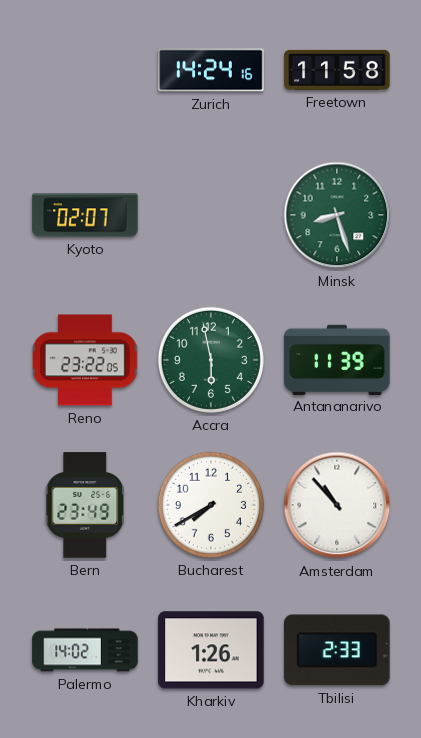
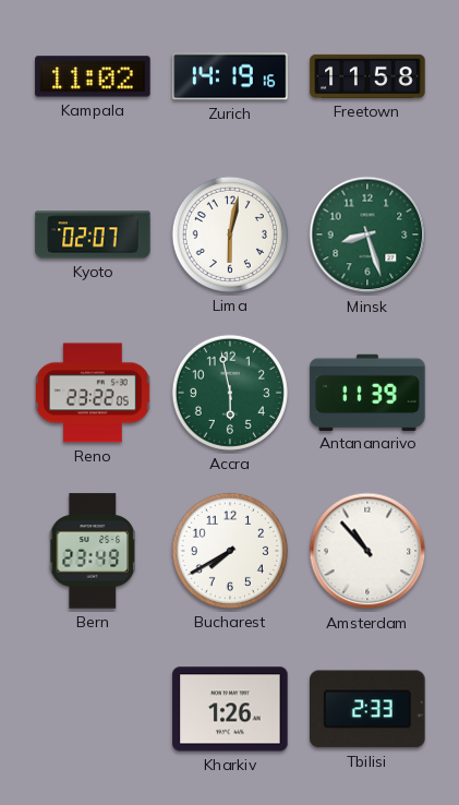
Kampala: none -> 11:02 (93, 76)
Zurich: 14:24 -> 14:19 (230, 76)
Lima: none -> 6:02 (230, 235)
Palermo: 14:02 -> none (85, 650)
